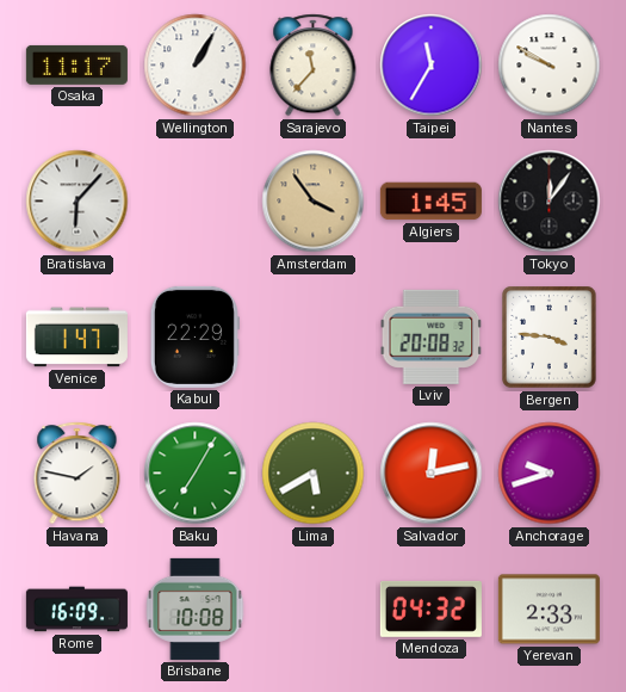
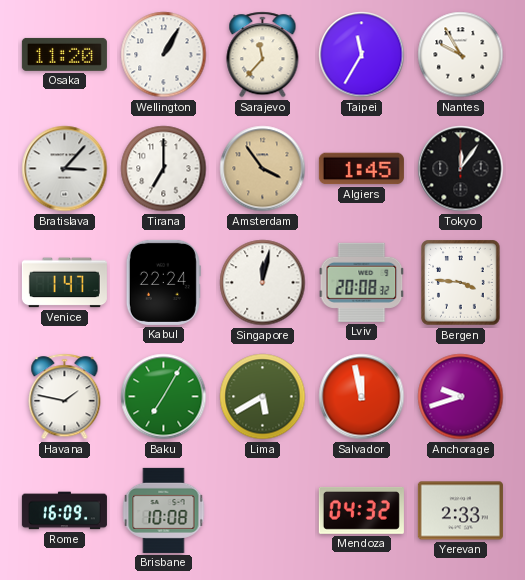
Osaka: 11:17 -> 11:20 (64, 54)
Nantes: 9:50 -> 9:55 (461, 55)
Bratislava: 6:07 -> 3:07 (65, 169)
Tirana: none -> 7:00 (164, 169)
Kabul: 22:29 -> 22:24 (163, 282)
Singapore: none -> 12:02 (263, 283)
Salvador: 12:13 -> 11:58 (362, 397)
